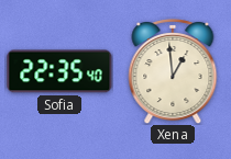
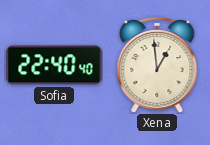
Sofia: 22:35 -> 22:40 (54, 65)
